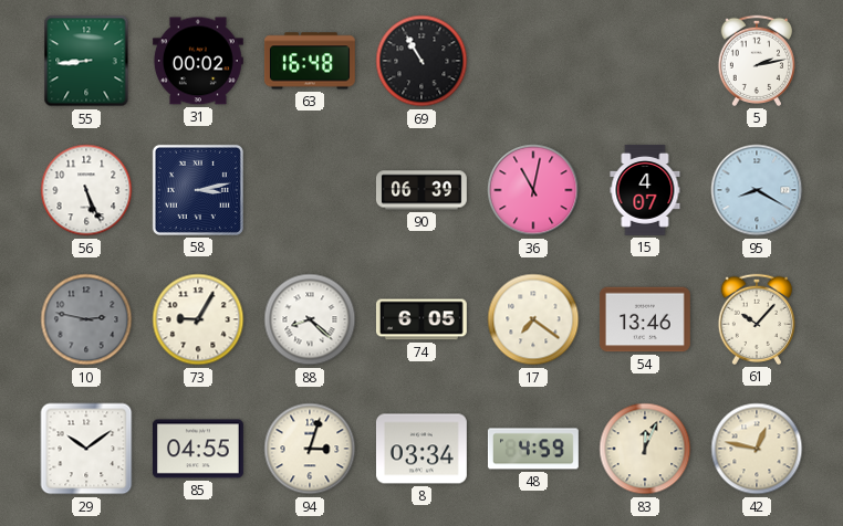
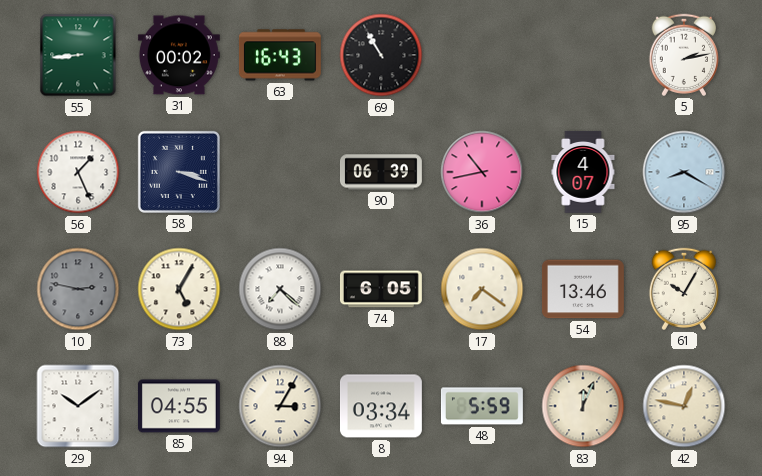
63: 16:48 -> 16:43 (280, 55)
56: 5:26 -> 1:26 (78, 172)
58: 3:13 -> 3:18 (179, 172)
36: 11:02 -> 10:43 (482, 172)
73: 9:05 -> 5:05 (179, 289)
88: 8:22 -> 7:22 (280, 289)
61: 10:07 -> 10:05 (683, 289)
94: 3:03 -> 3:05 (280, 406)
48: 4:59 -> 5:59 (482, 406)
